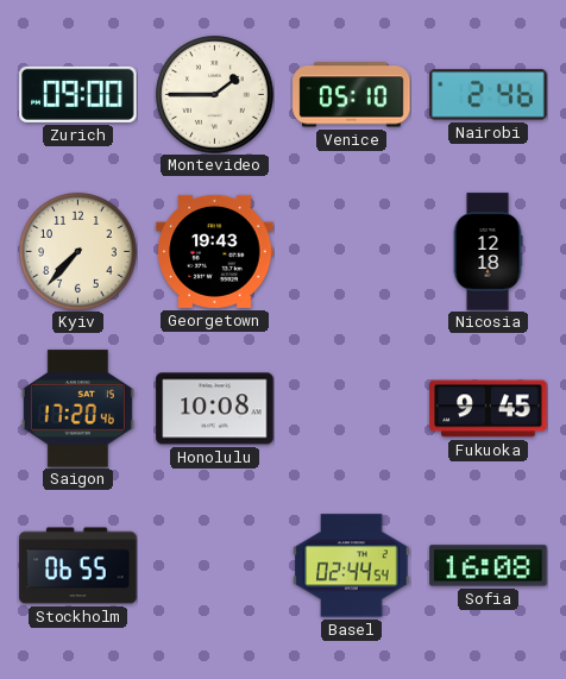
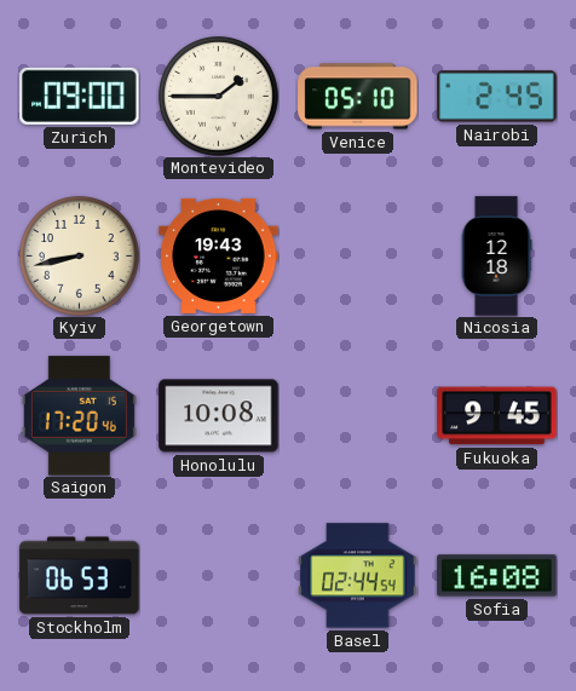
Nairobi: 2:46 -> 2:45 (497, 97)
Kyiv: 7:37 -> 8:43 (80, 257)
Stockholm: 06:55 -> 06:53 (80, 576)
